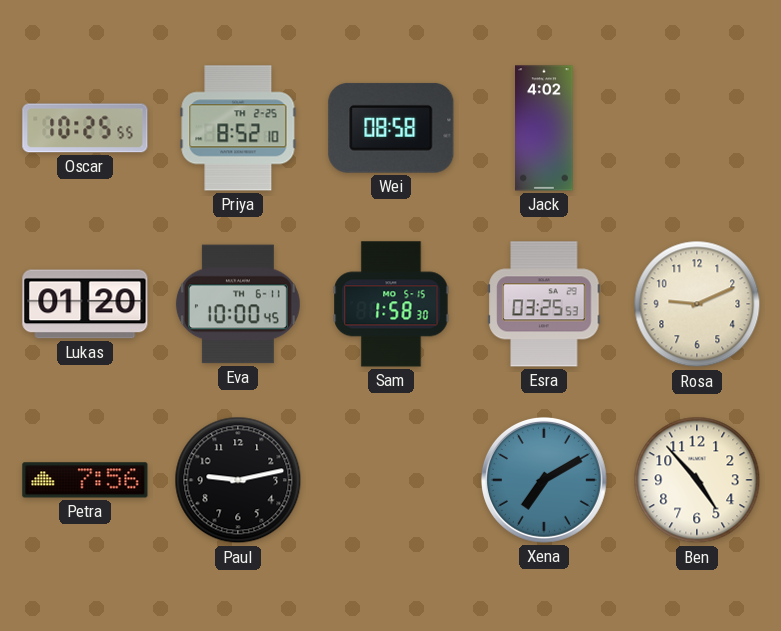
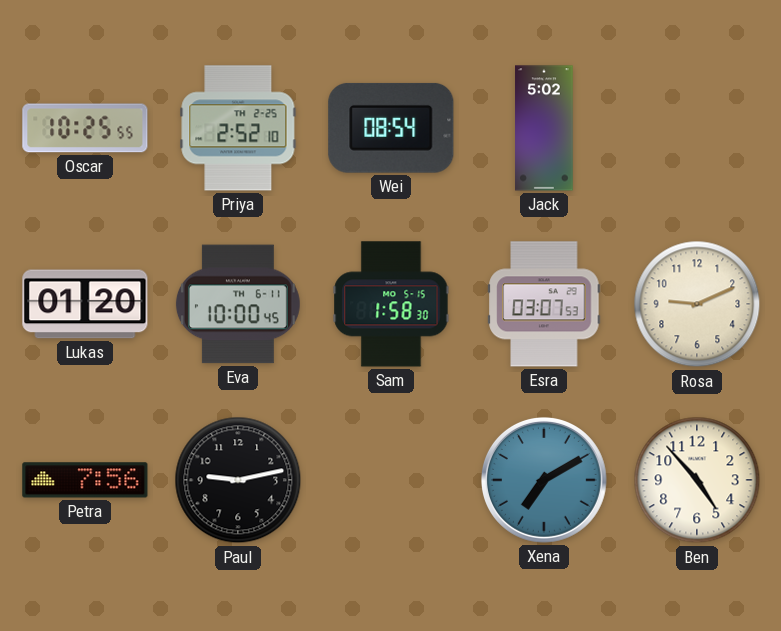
Priya: 8:52 -> 2:52 (238, 128)
Wei: 08:58 -> 08:54 (391, 128)
Jack: 4:02 -> 5:02 (544, 128)
Esra: 03:25 -> 03:07 (544, 304)
